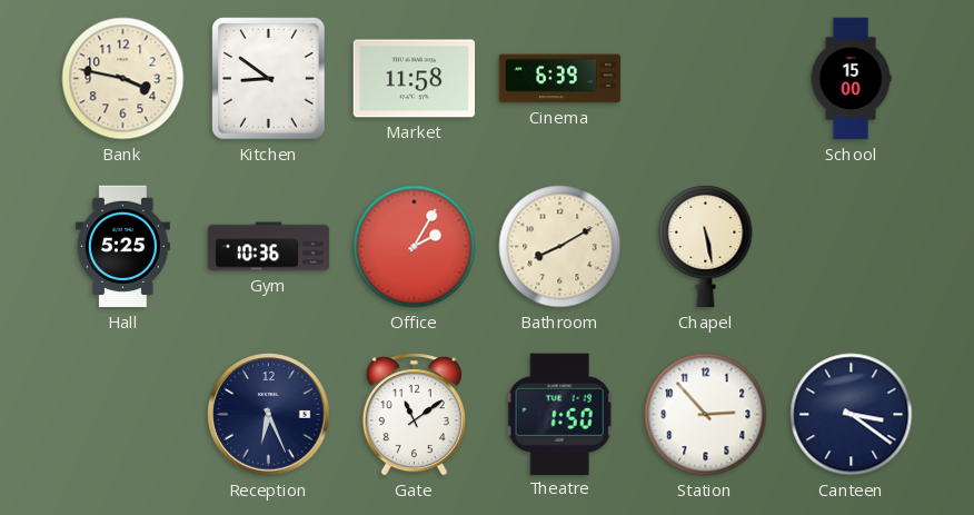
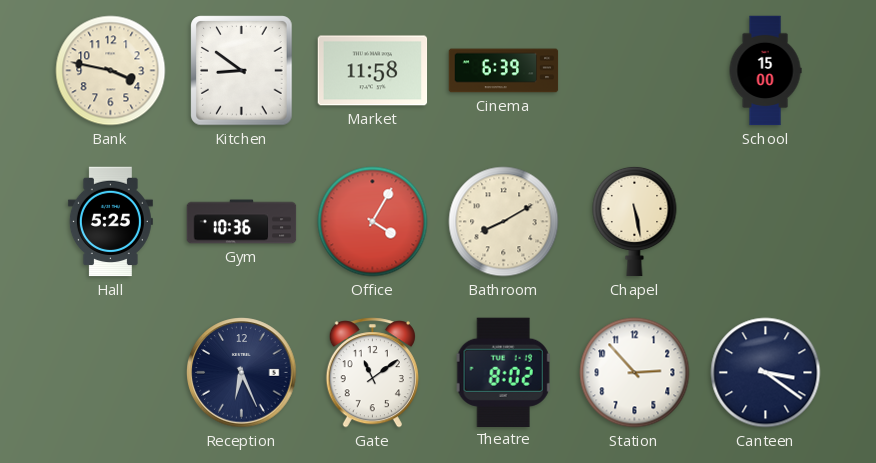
Office: 2:05 -> 4:05 (373, 222)
Theatre: 1:50 -> 8:02 (504, 372)
